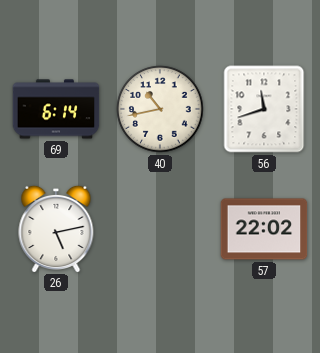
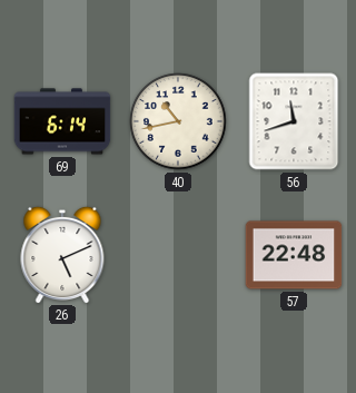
26: 5:13 -> 5:11 (62, 254)
57: 22:02 -> 22:48 (294, 255)
